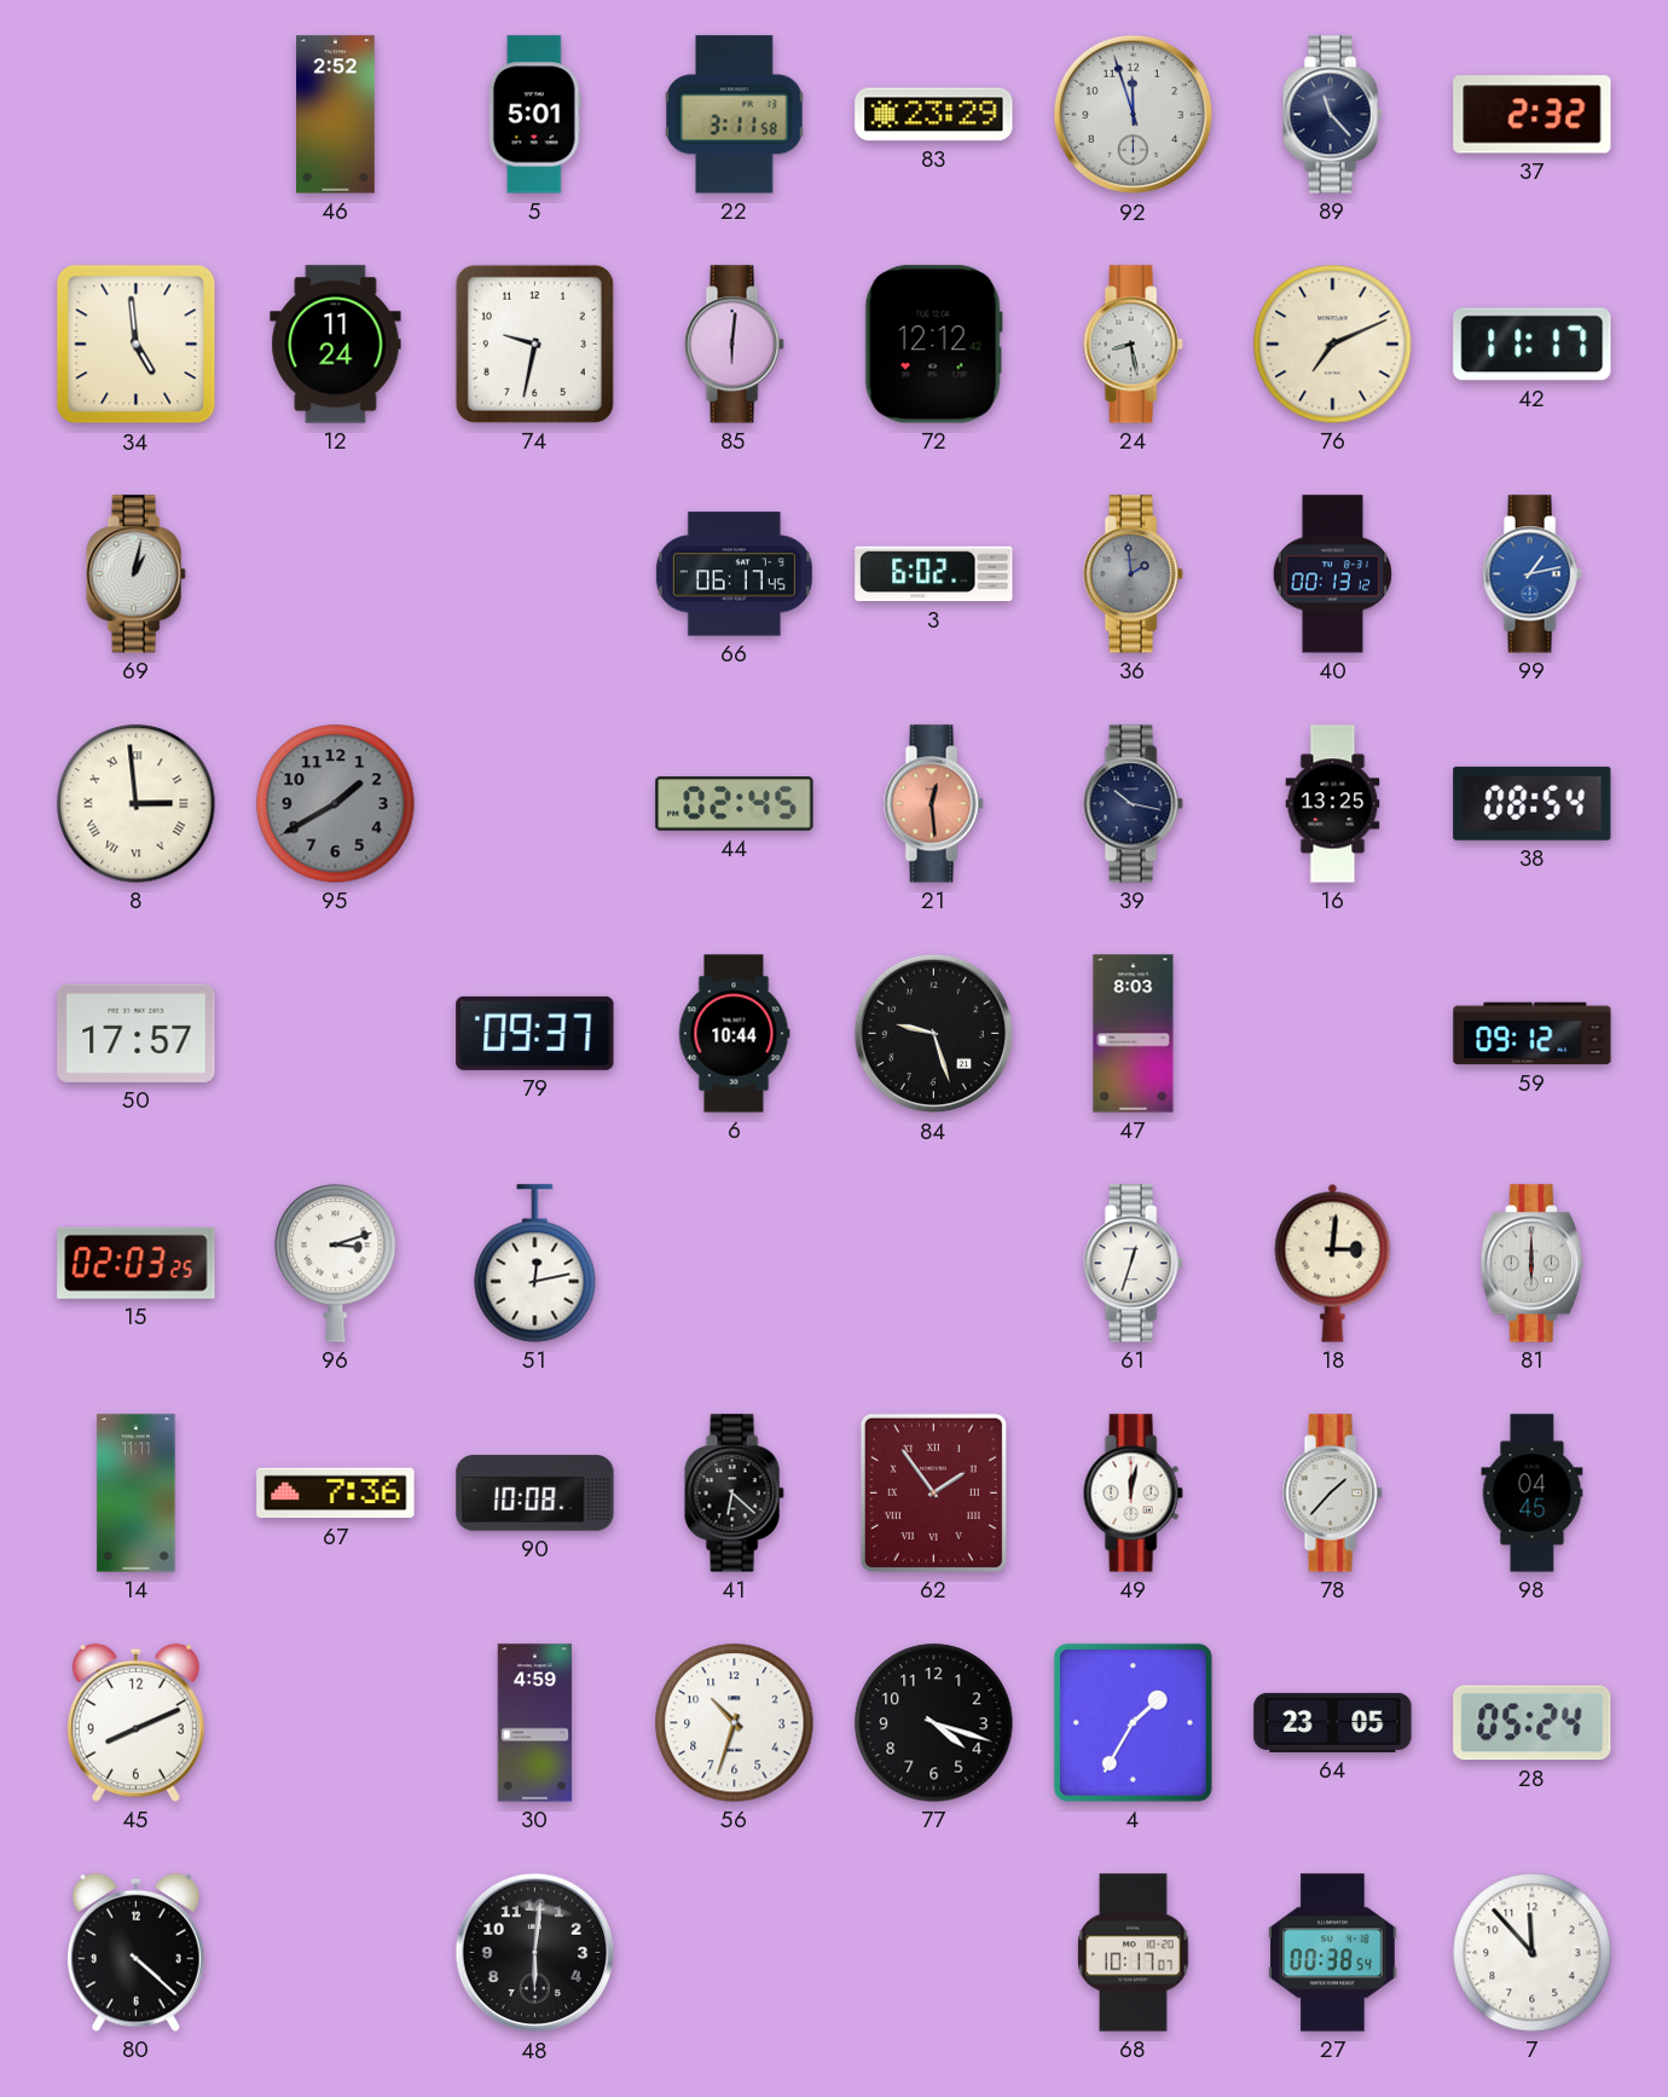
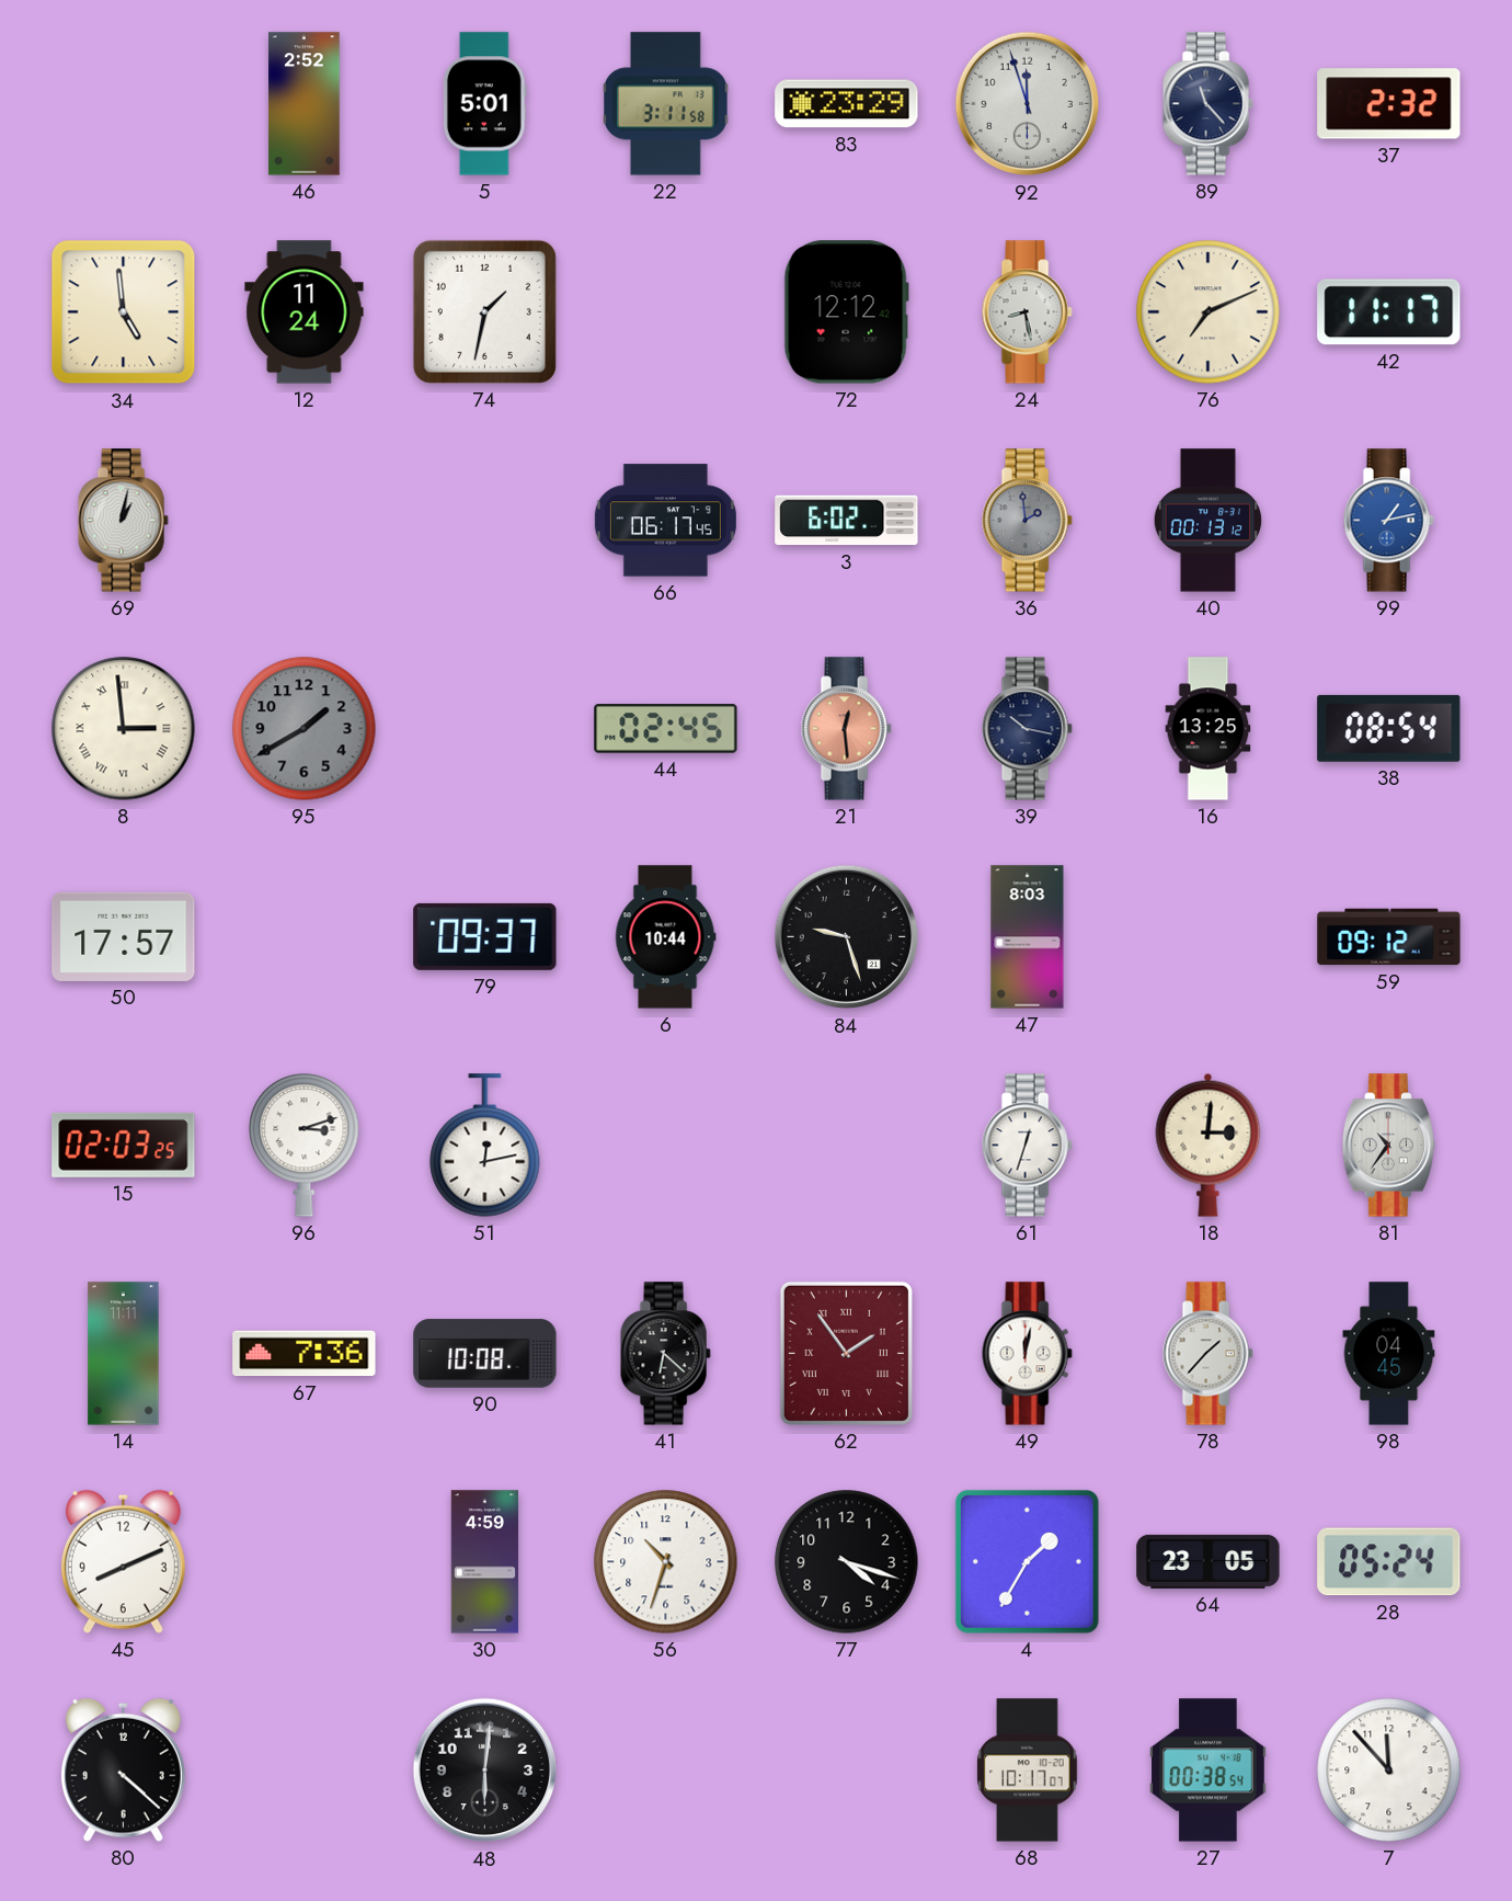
74: 9:32 -> 1:32 (484, 311)
85: 6:01 -> none (734, 345)
81: 6:00 -> 10:36 (1388, 1146)
